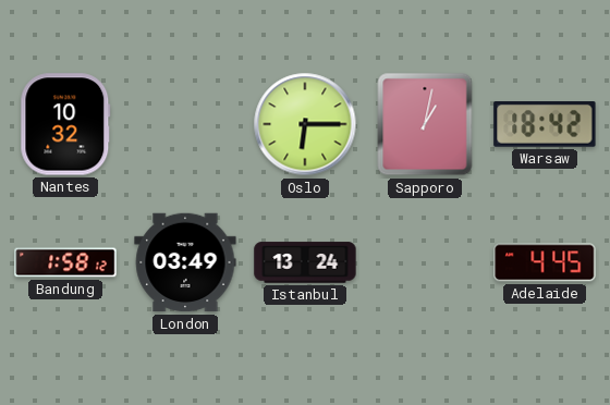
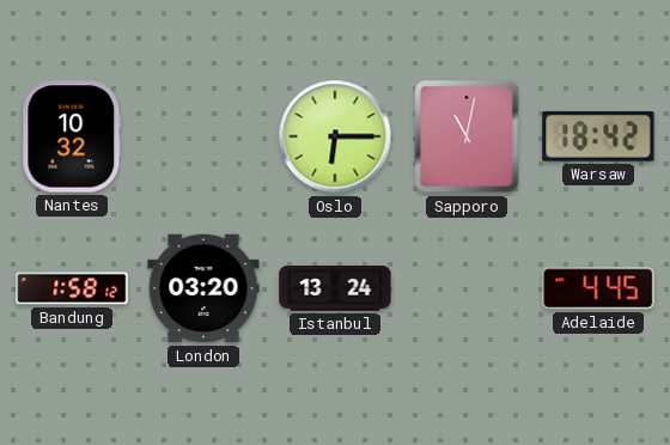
Sapporo: 1:02 -> 11:02 (467, 136)
London: 03:49 -> 03:20 (203, 288)
